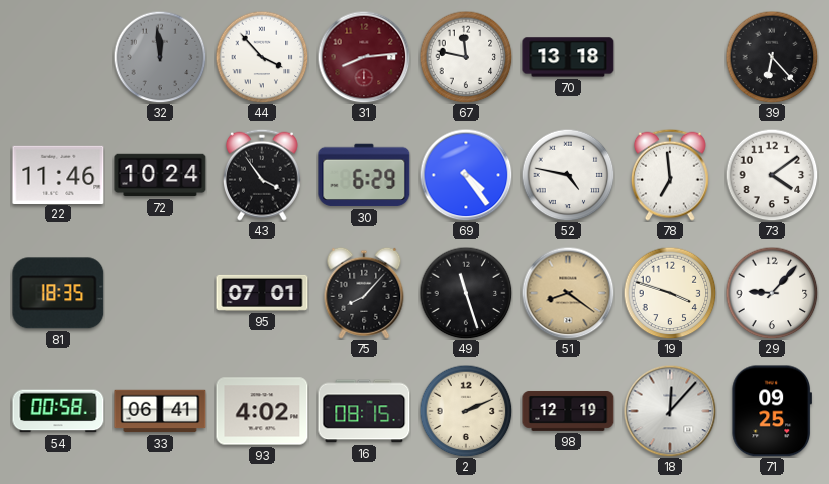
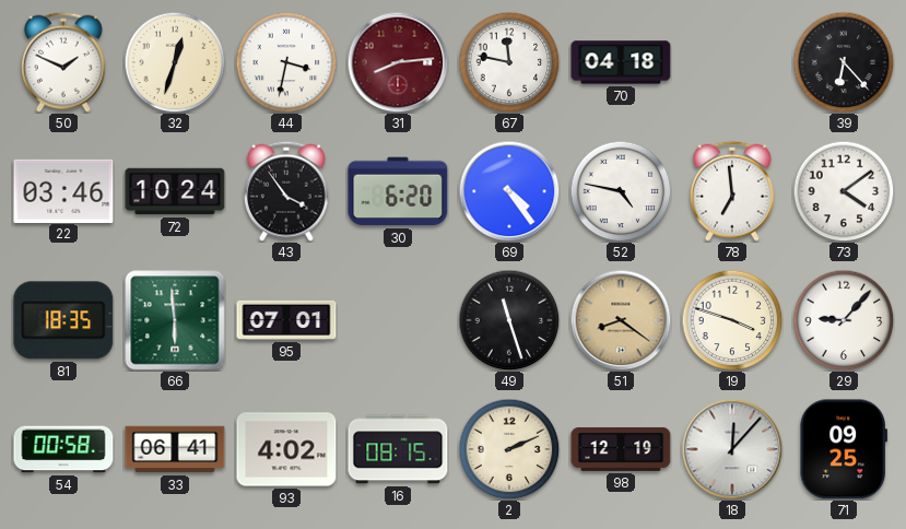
50: none -> 1:49 (64, 62)
32: 11:59 -> 12:33 (175, 62)
32 dial: grey -> cream (175, 62)
44: 3:53 -> 3:32 (286, 62)
70: 13:18 -> 04:18 (621, 62)
22: 11:46 -> 03:46 (63, 190)
30: 6:29 -> 6:20 (398, 191)
66: none -> 5:59 (175, 320)
75: 8:07 -> none (364, 293)
